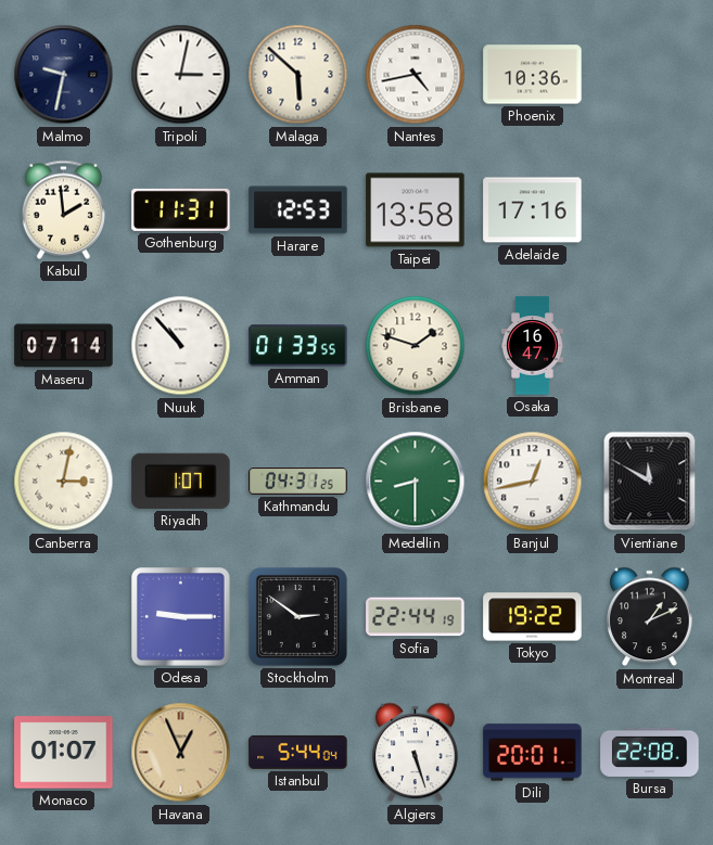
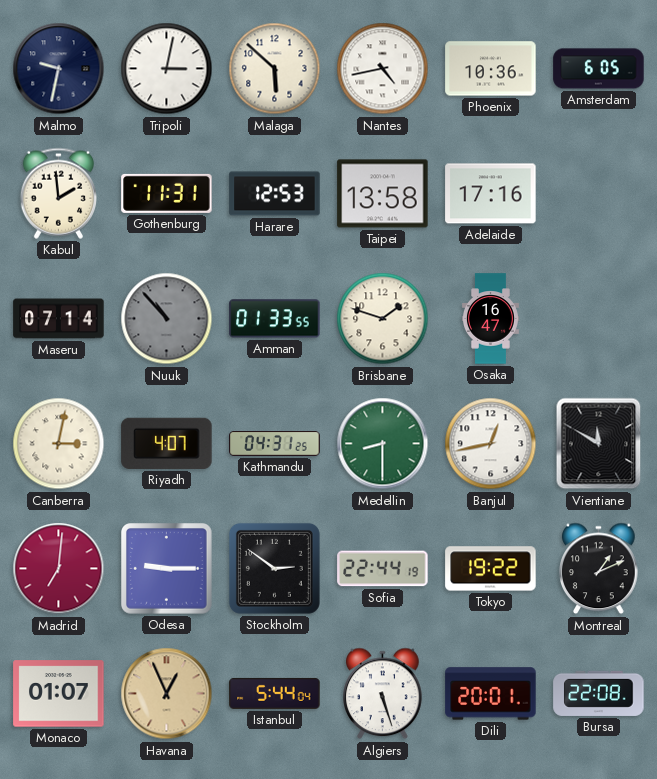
Amsterdam: none -> 6:05 (599, 69)
Nuuk dial: white -> grey (167, 319)
Riyadh: 1:07 -> 4:07 (167, 443)
Madrid: none -> 7:01 (59, 569)
